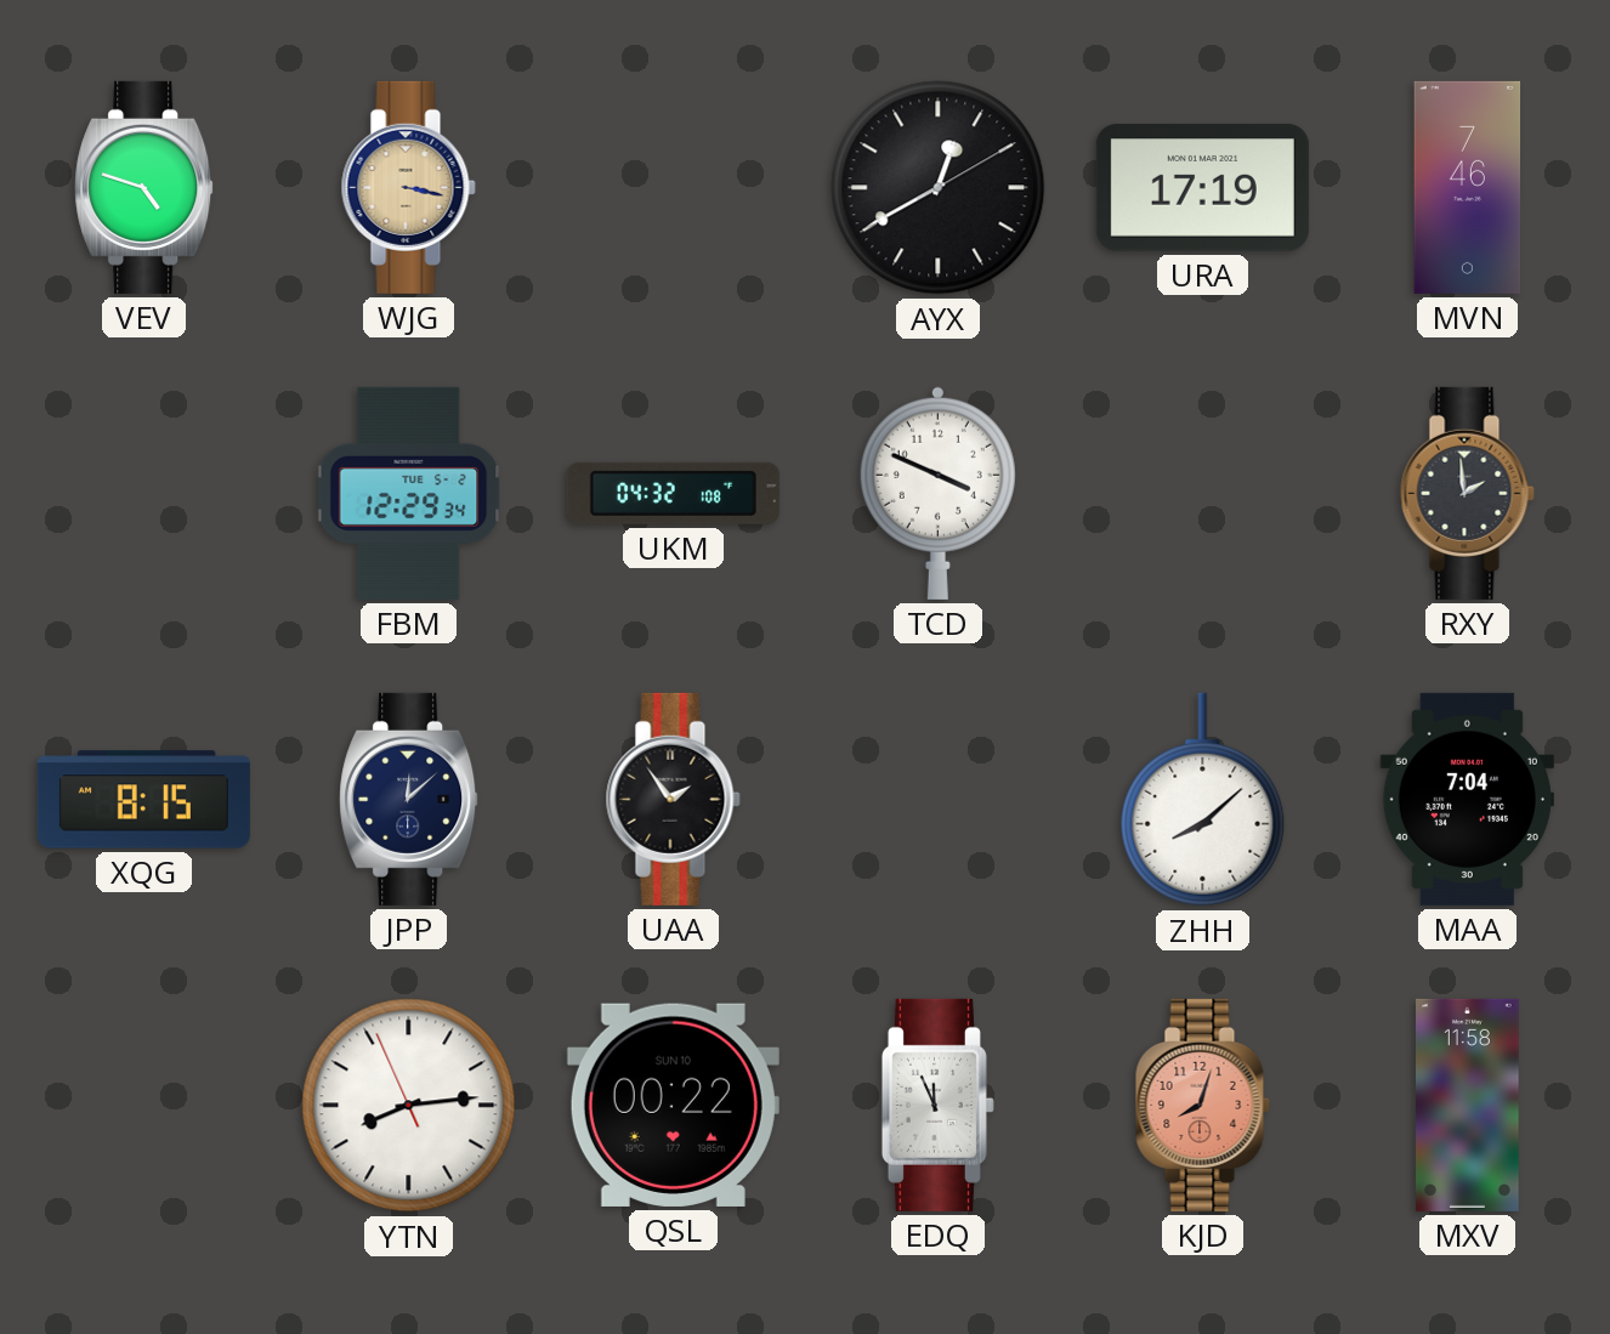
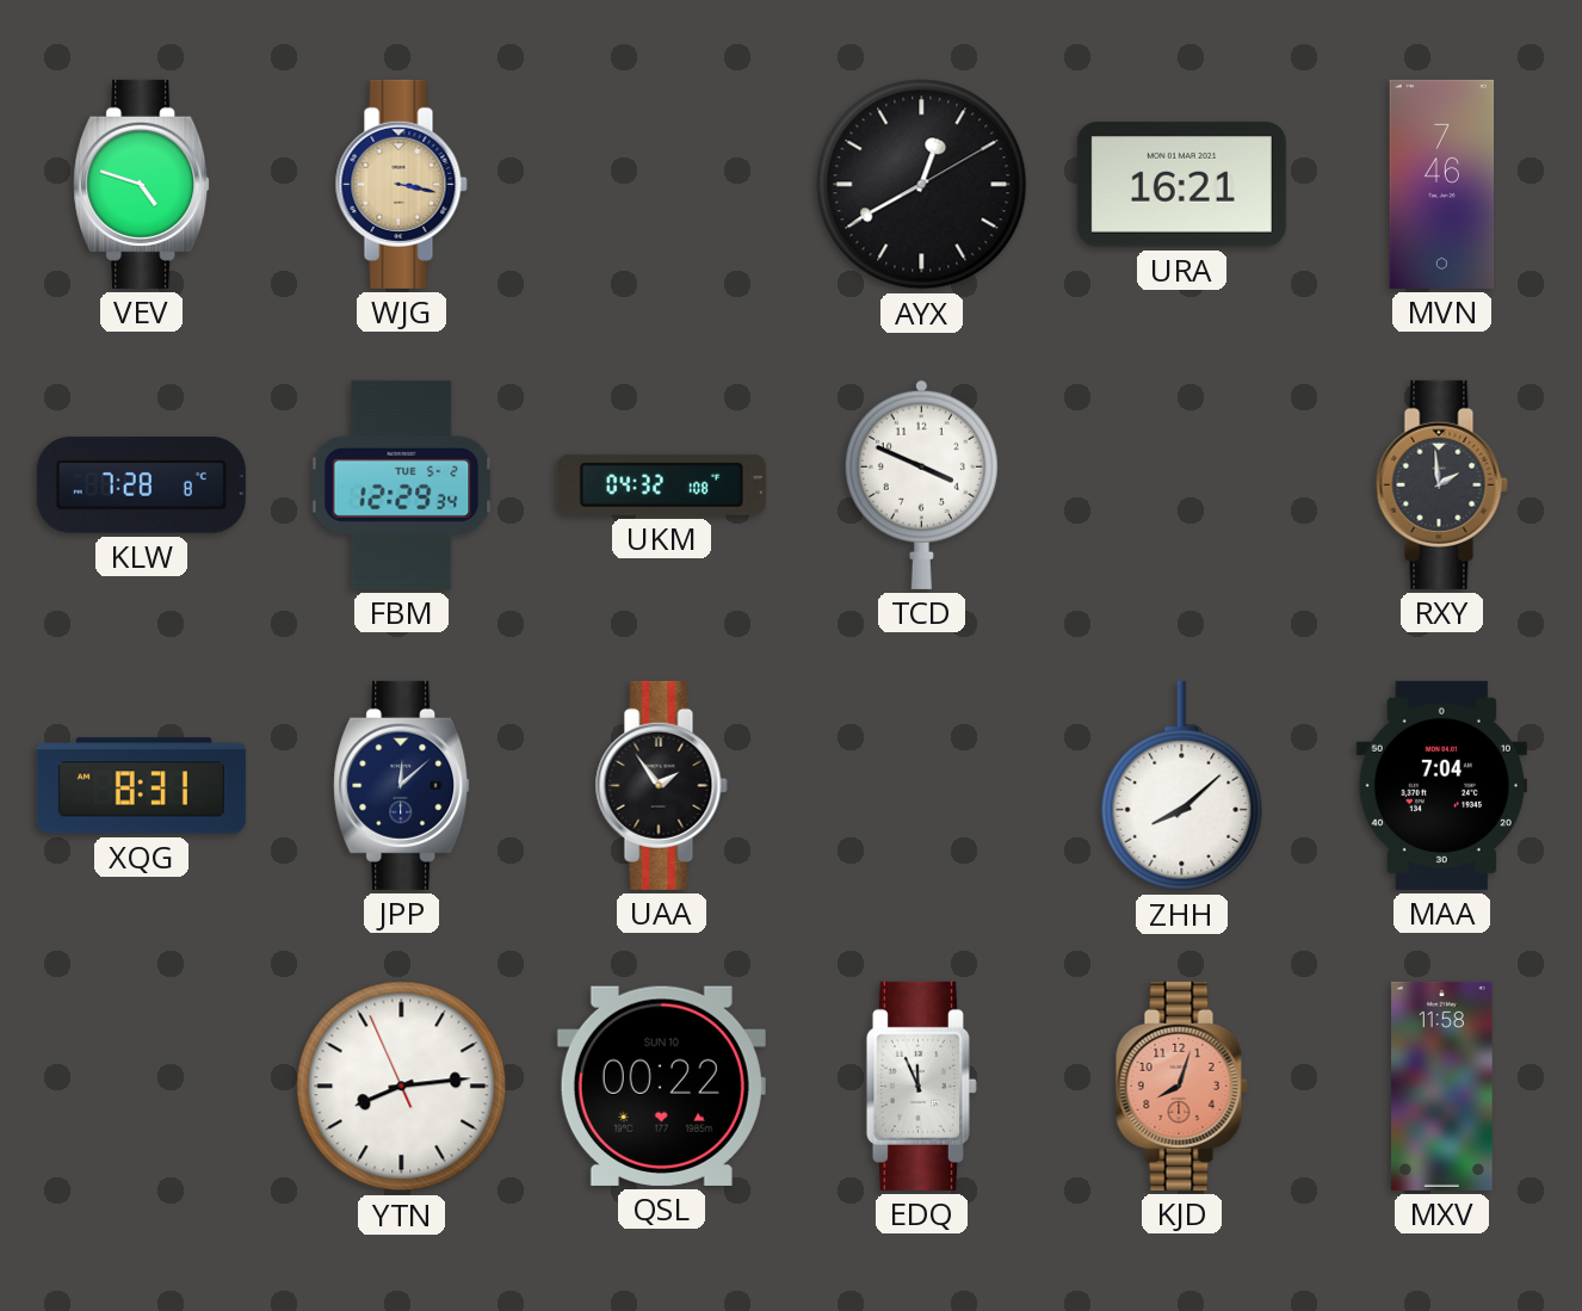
URA: 17:19 -> 16:21 (1181, 185)
KLW: none -> 7:28 (141, 486)
XQG: 8:15 -> 8:31 (141, 786)
